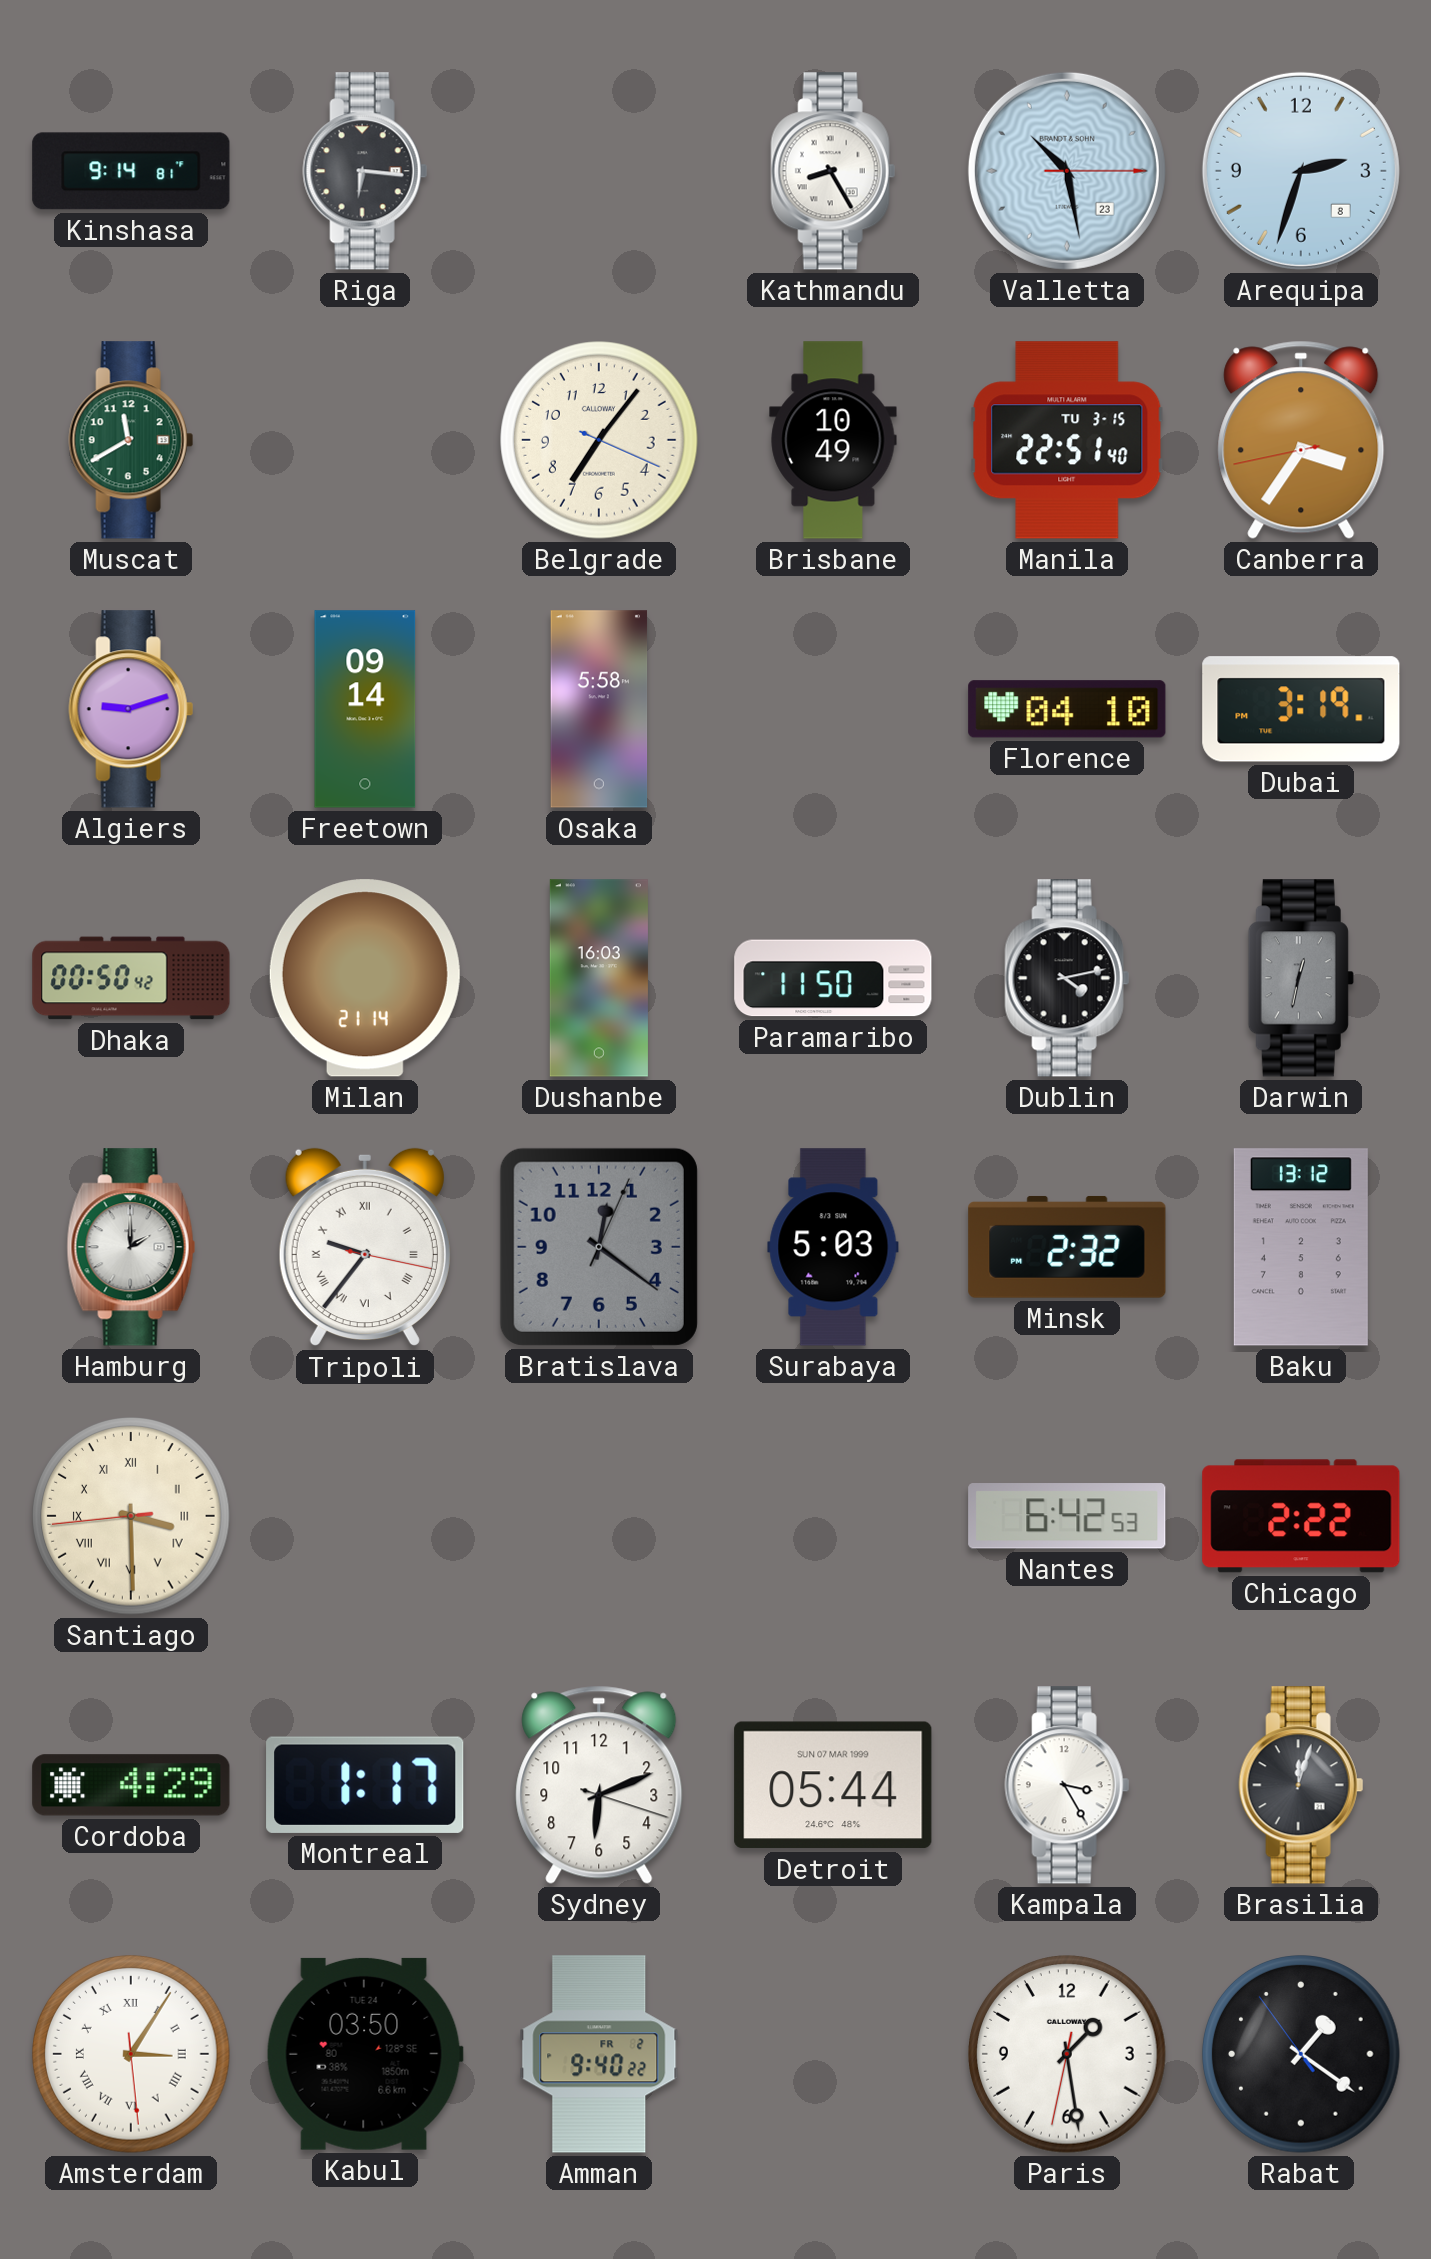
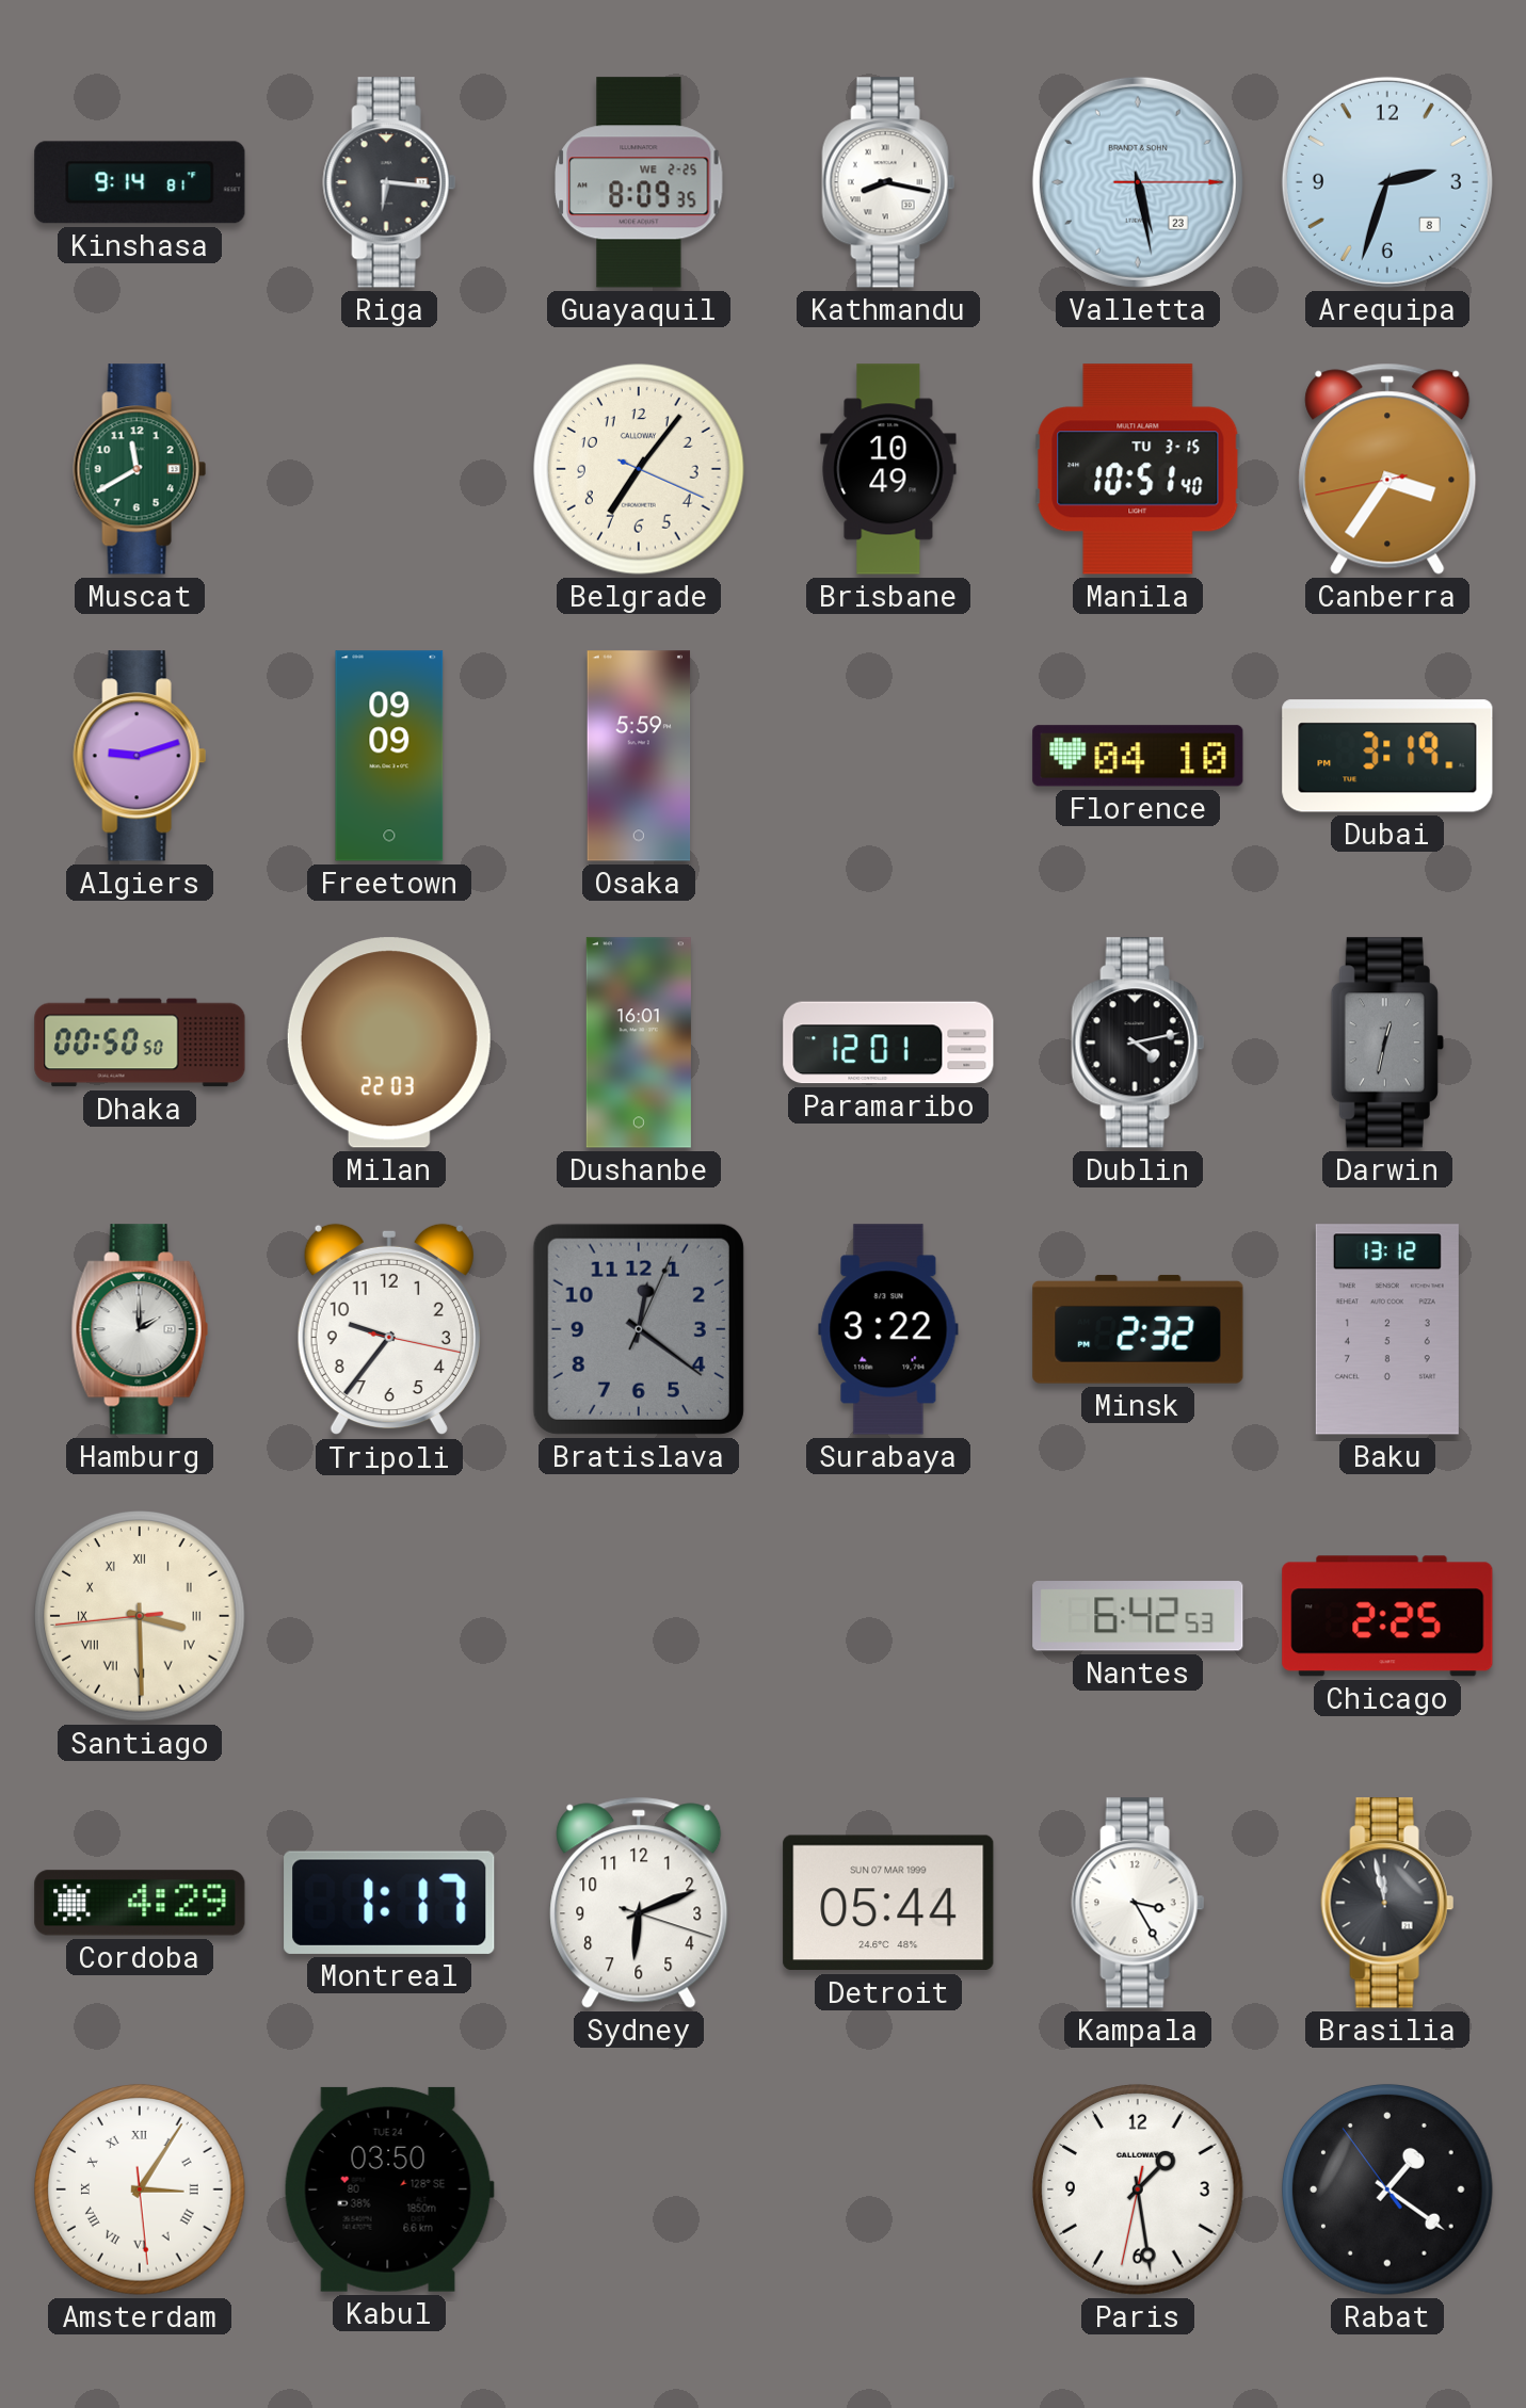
Guayaquil: none -> 8:09 (639, 182)
Kathmandu: 8:25 -> 8:17 (888, 182)
Valletta: 10:28 -> 5:28 (1138, 182)
Manila: 22:51 -> 10:51 (1138, 469)
Freetown: 09:14 -> 09:09 (389, 756)
Osaka: 5:58 -> 5:59 (639, 756)
Dhaka: 00:50:42 -> 00:50:50 (140, 1043)
Milan: 21:14 -> 22:03 (389, 1043)
Dushanbe: 16:03 -> 16:01 (639, 1043)
Paramaribo: 11:50 -> 12:01 (888, 1043)
Tripoli numerals: Roman -> Arabic (389, 1329)
Surabaya: 5:03 -> 3:22 (888, 1329)
Chicago: 2:22 -> 2:25 (1387, 1616)
Brasilia: 12:03 -> 11:58 (1387, 1903)
Amman: 9:40 -> none (599, 2054)
